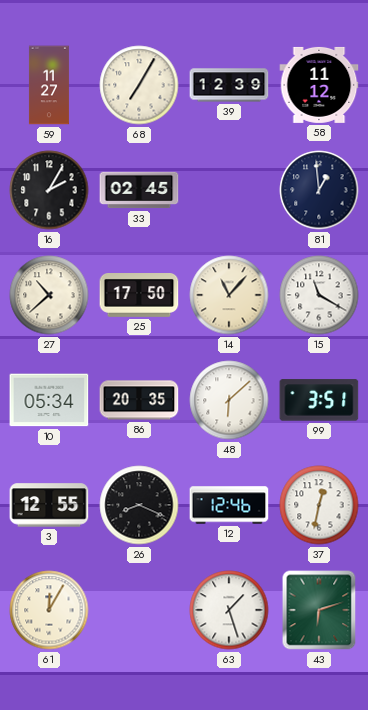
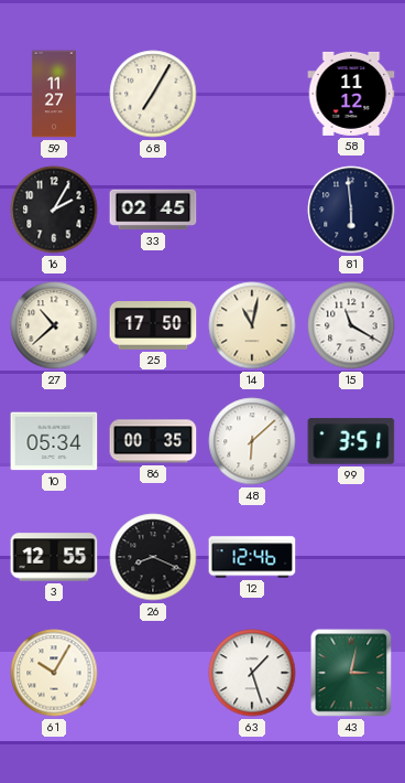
39: 12:39 -> none (229, 85)
81: 12:59 -> 5:59 (351, 210)
14: 11:07 -> 11:02 (252, 325)
86: 20:35 -> 00:35 (153, 441)
37: 12:32 -> none (319, 505)
61: 12:05 -> 10:05 (54, 673)
43: 6:12 -> 3:02 (351, 673)
